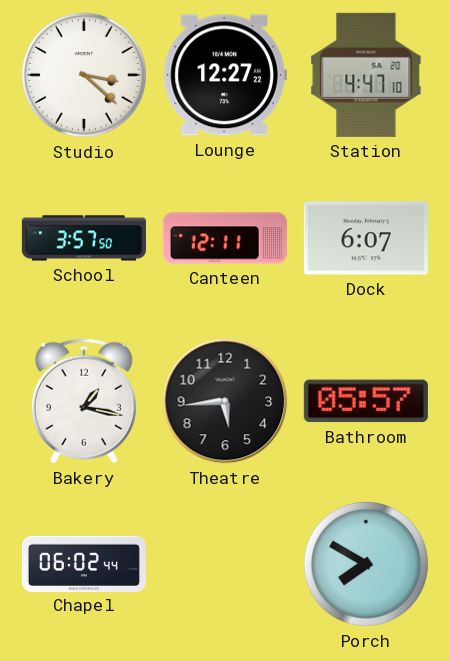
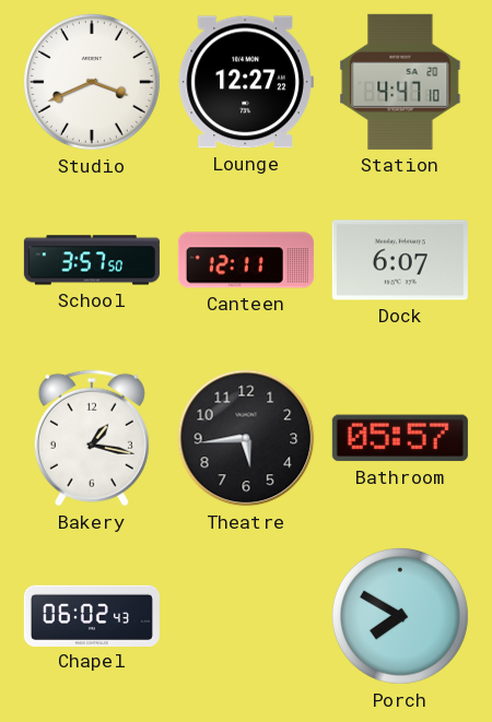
Studio: 3:22 -> 3:41 (92, 82)
Chapel: 06:02:44 -> 06:02:43 (92, 615)
